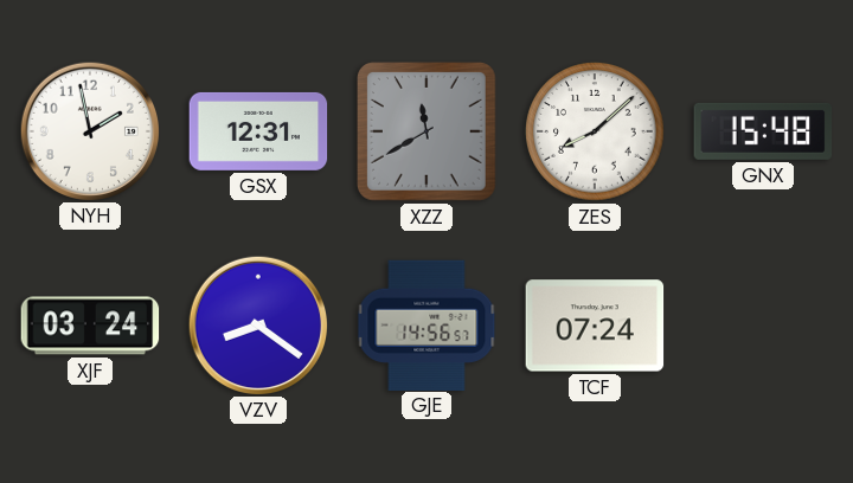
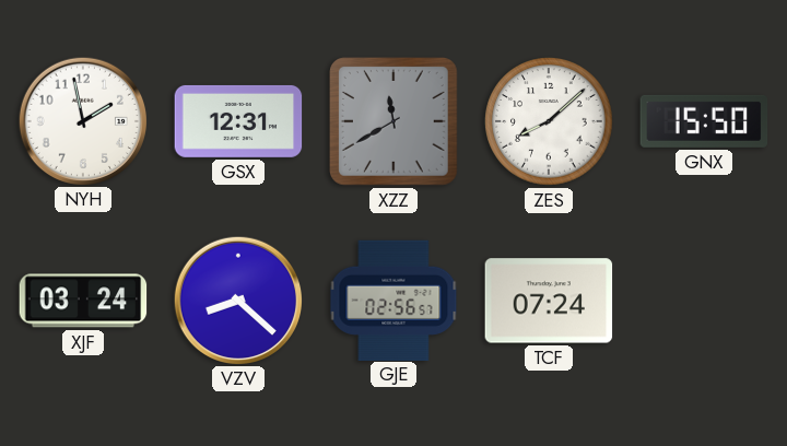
GNX: 15:48 -> 15:50 (704, 121)
VZV: 8:21 -> 8:22 (237, 300)
GJE: 14:56 -> 02:56 (393, 300)
